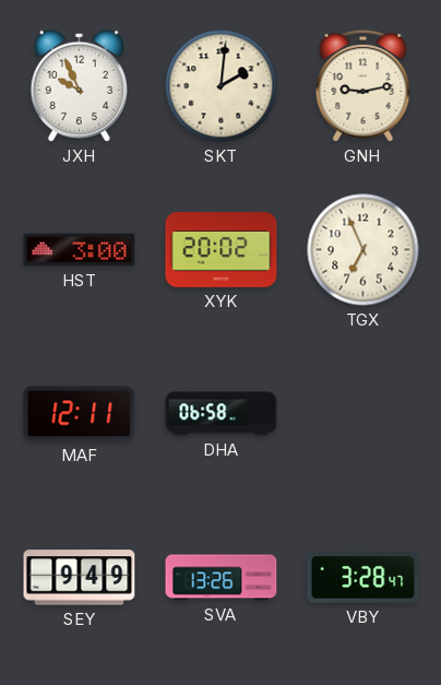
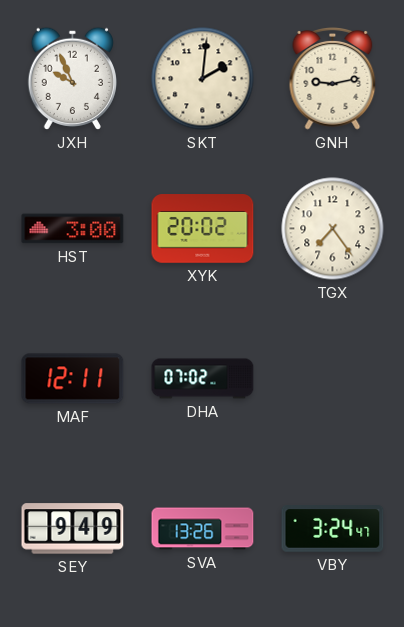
TGX: 6:56 -> 7:24 (333, 229)
DHA: 06:58 -> 07:02 (203, 379)
VBY: 3:28 -> 3:24 (333, 529)
